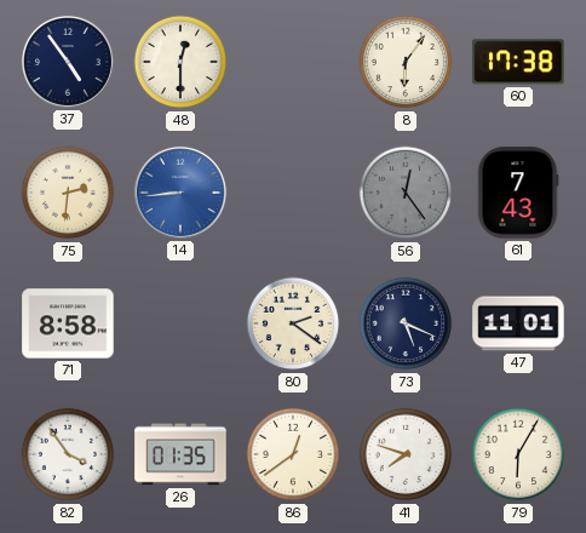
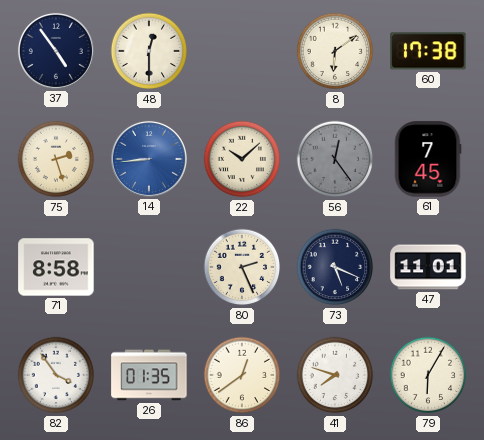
8: 6:06 -> 6:09 (335, 51)
75: 2:31 -> 2:27 (56, 159)
22: none -> 10:08 (242, 159)
61: 7:43 -> 7:45 (428, 159)
80: 2:21 -> 2:26 (242, 267)
